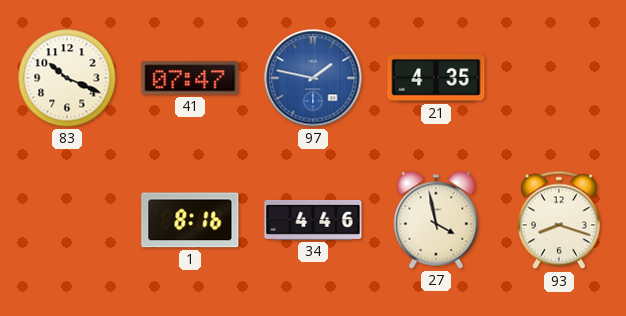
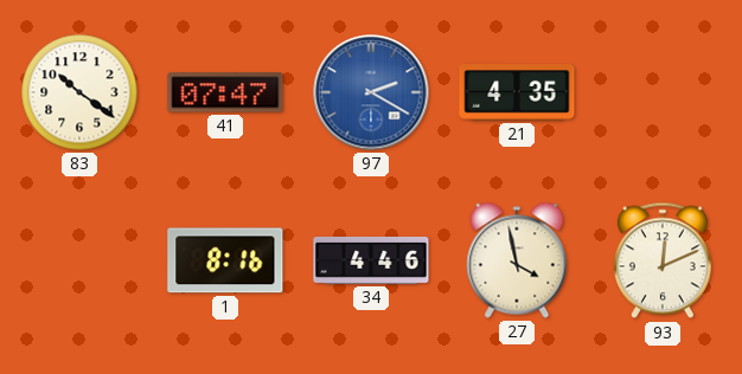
83: 10:19 -> 10:21 (79, 92)
97: 1:47 -> 2:20 (371, 92)
93: 8:18 -> 12:11 (663, 260)
